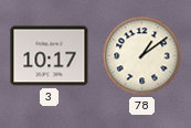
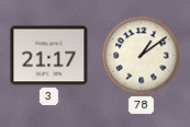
3: 10:17 -> 21:17 (49, 56)
